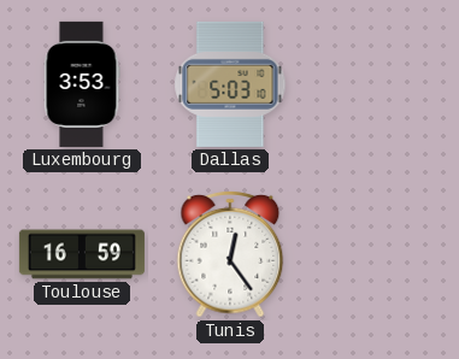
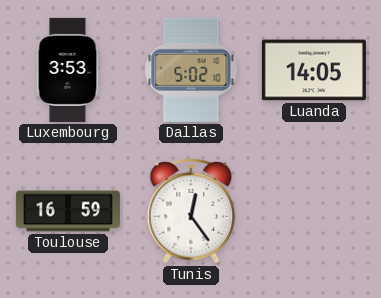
Dallas: 5:03 -> 5:02 (191, 70)
Luanda: none -> 14:05 (314, 70)
